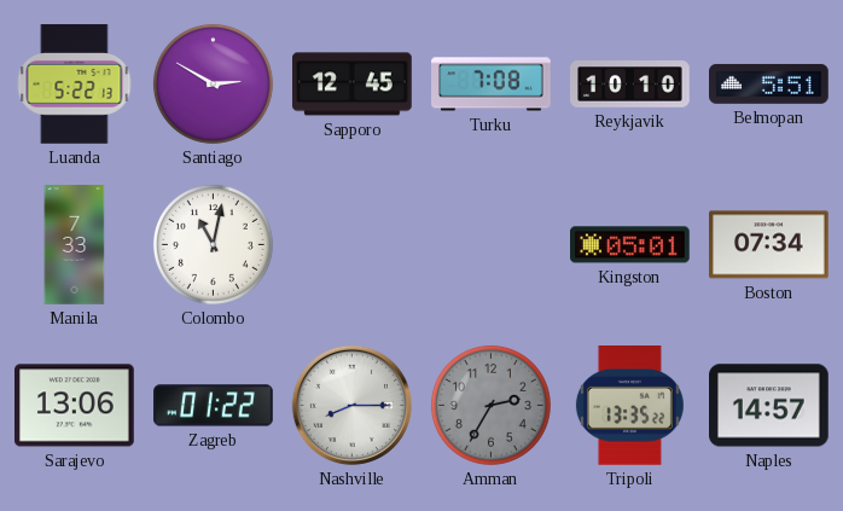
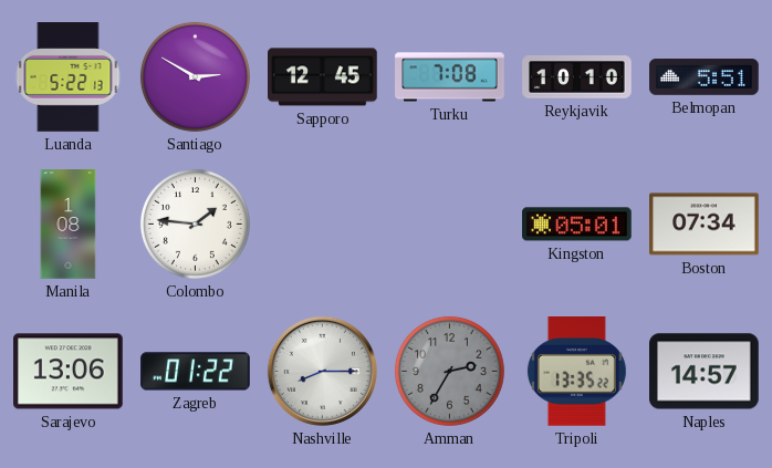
Manila: 7:33 -> 1:08 (69, 225)
Colombo: 11:02 -> 1:46 (195, 223)
